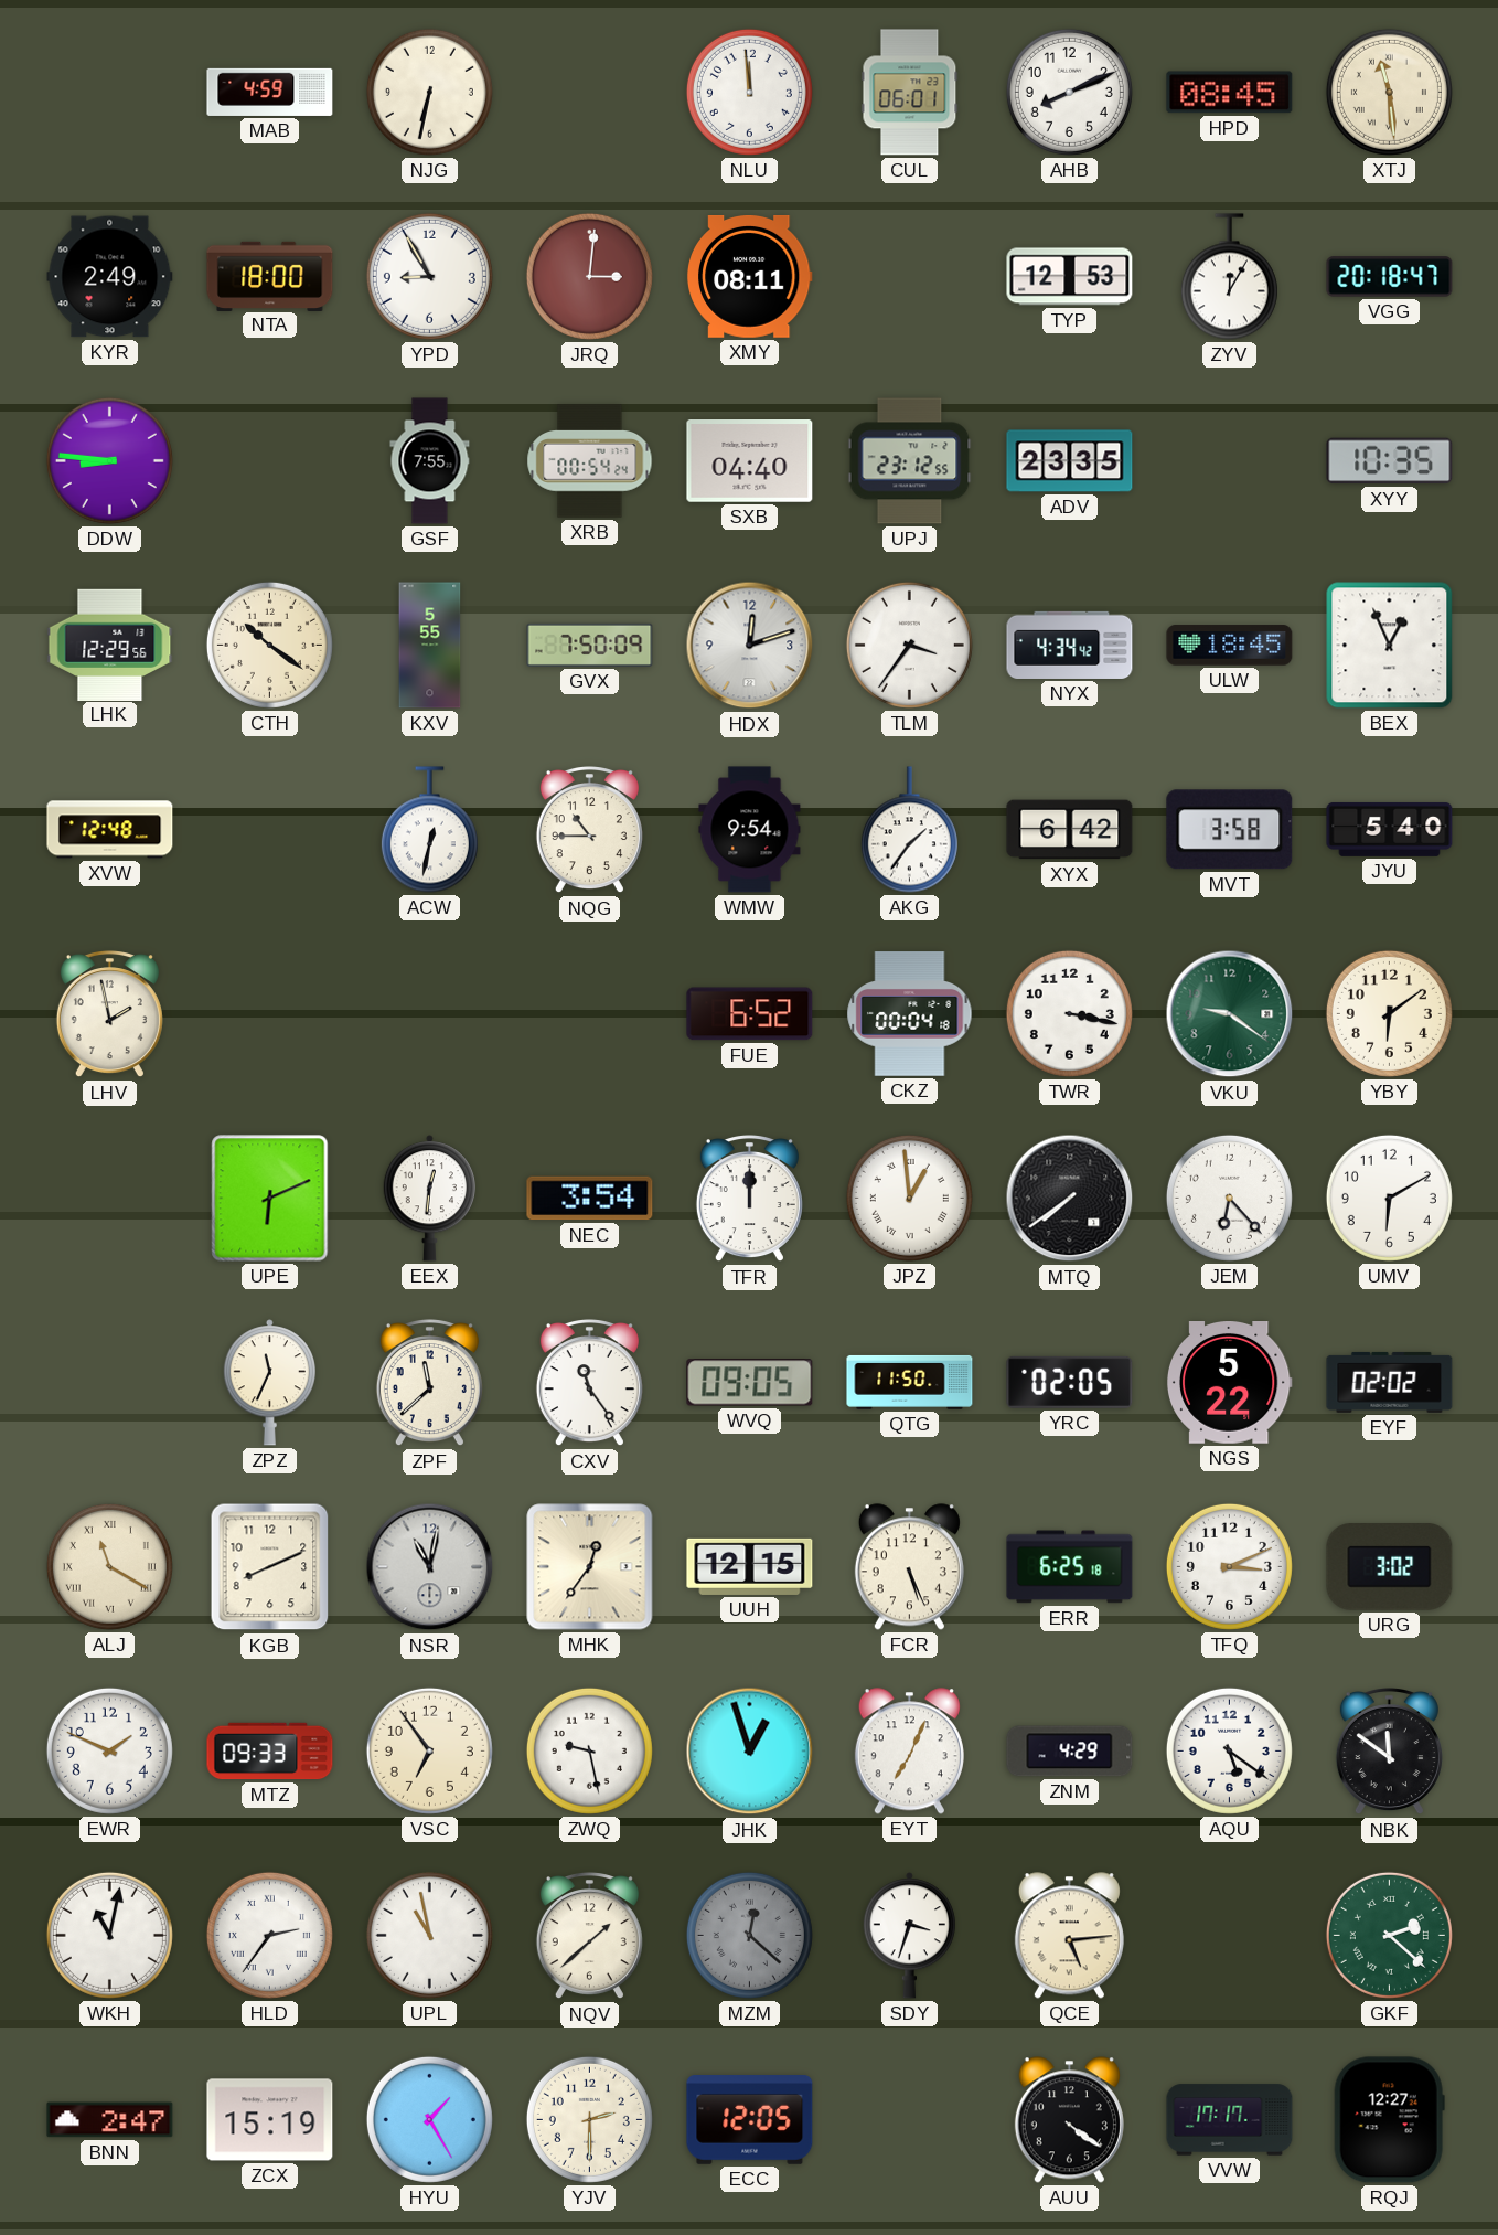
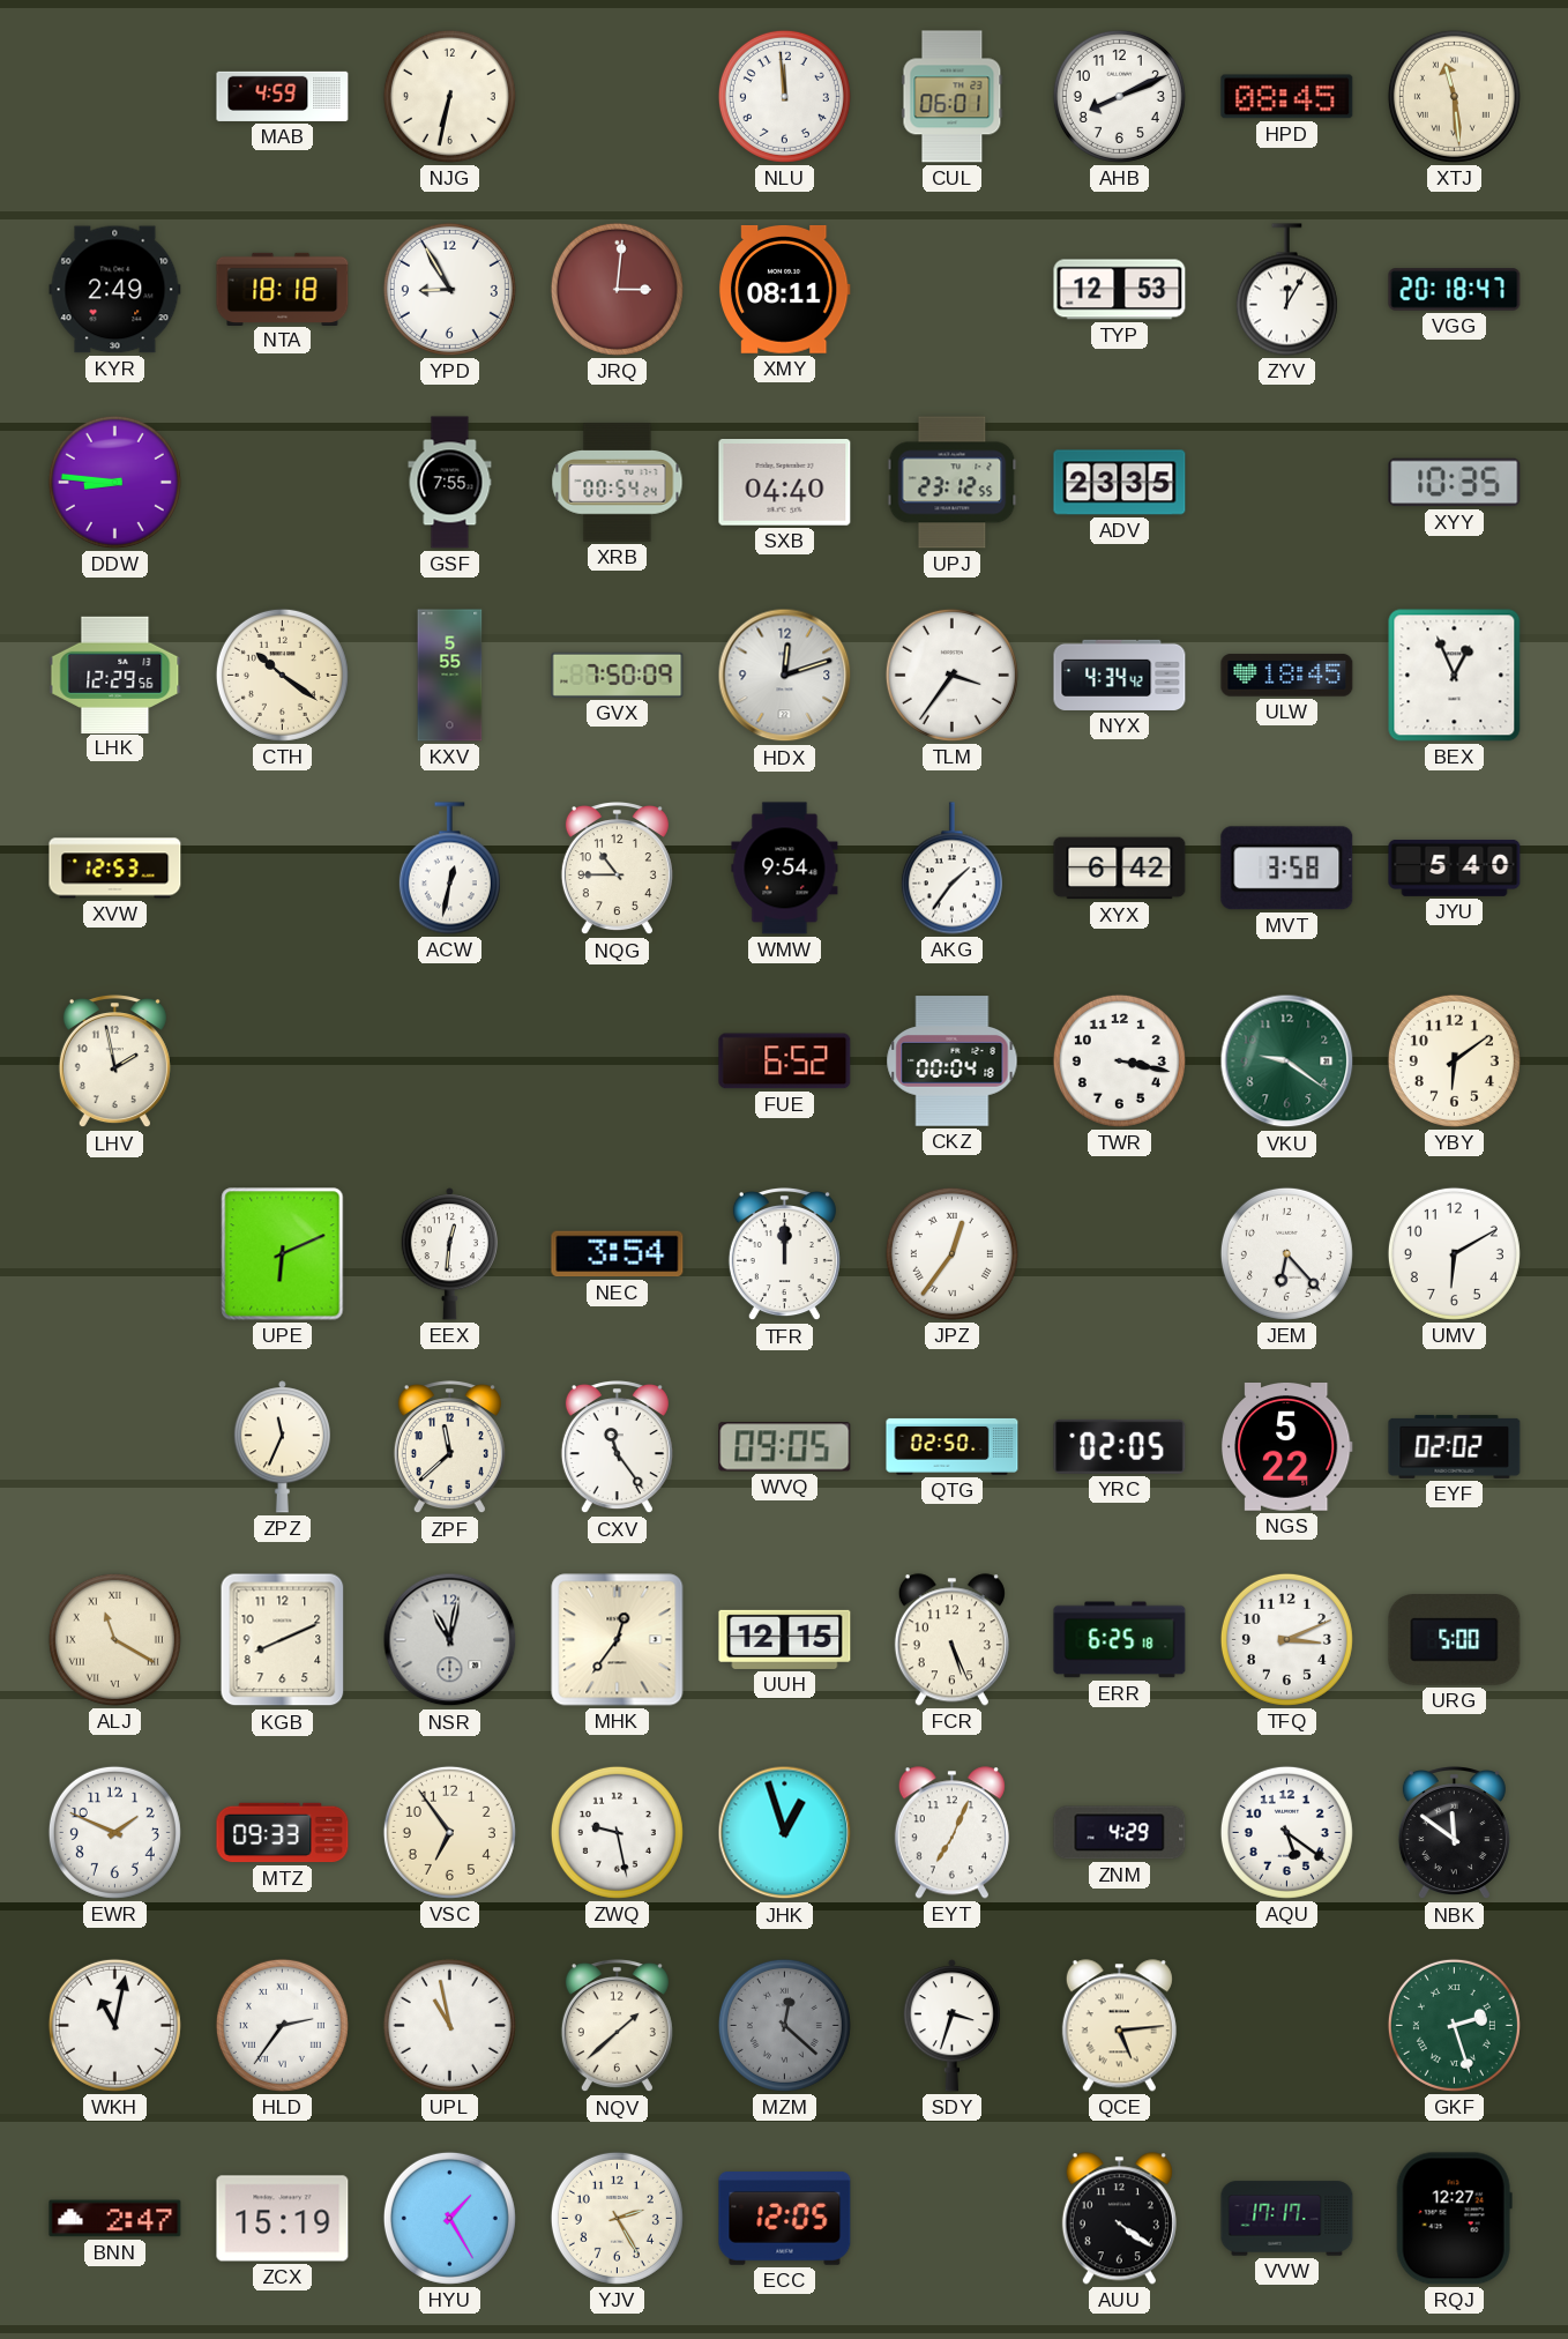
NTA: 18:00 -> 18:18 (283, 289)
XVW: 12:48 -> 12:53 (115, 869)
JPZ: 12:59 -> 12:36 (951, 1253)
MTQ: 7:39 -> none (1070, 1199)
QTG: 11:50 -> 02:50 (953, 1446)
URG: 3:02 -> 5:00 (1455, 1640)
GKF: 2:22 -> 2:27 (1454, 2025)
YJV: 2:30 -> 2:25 (617, 2218)
